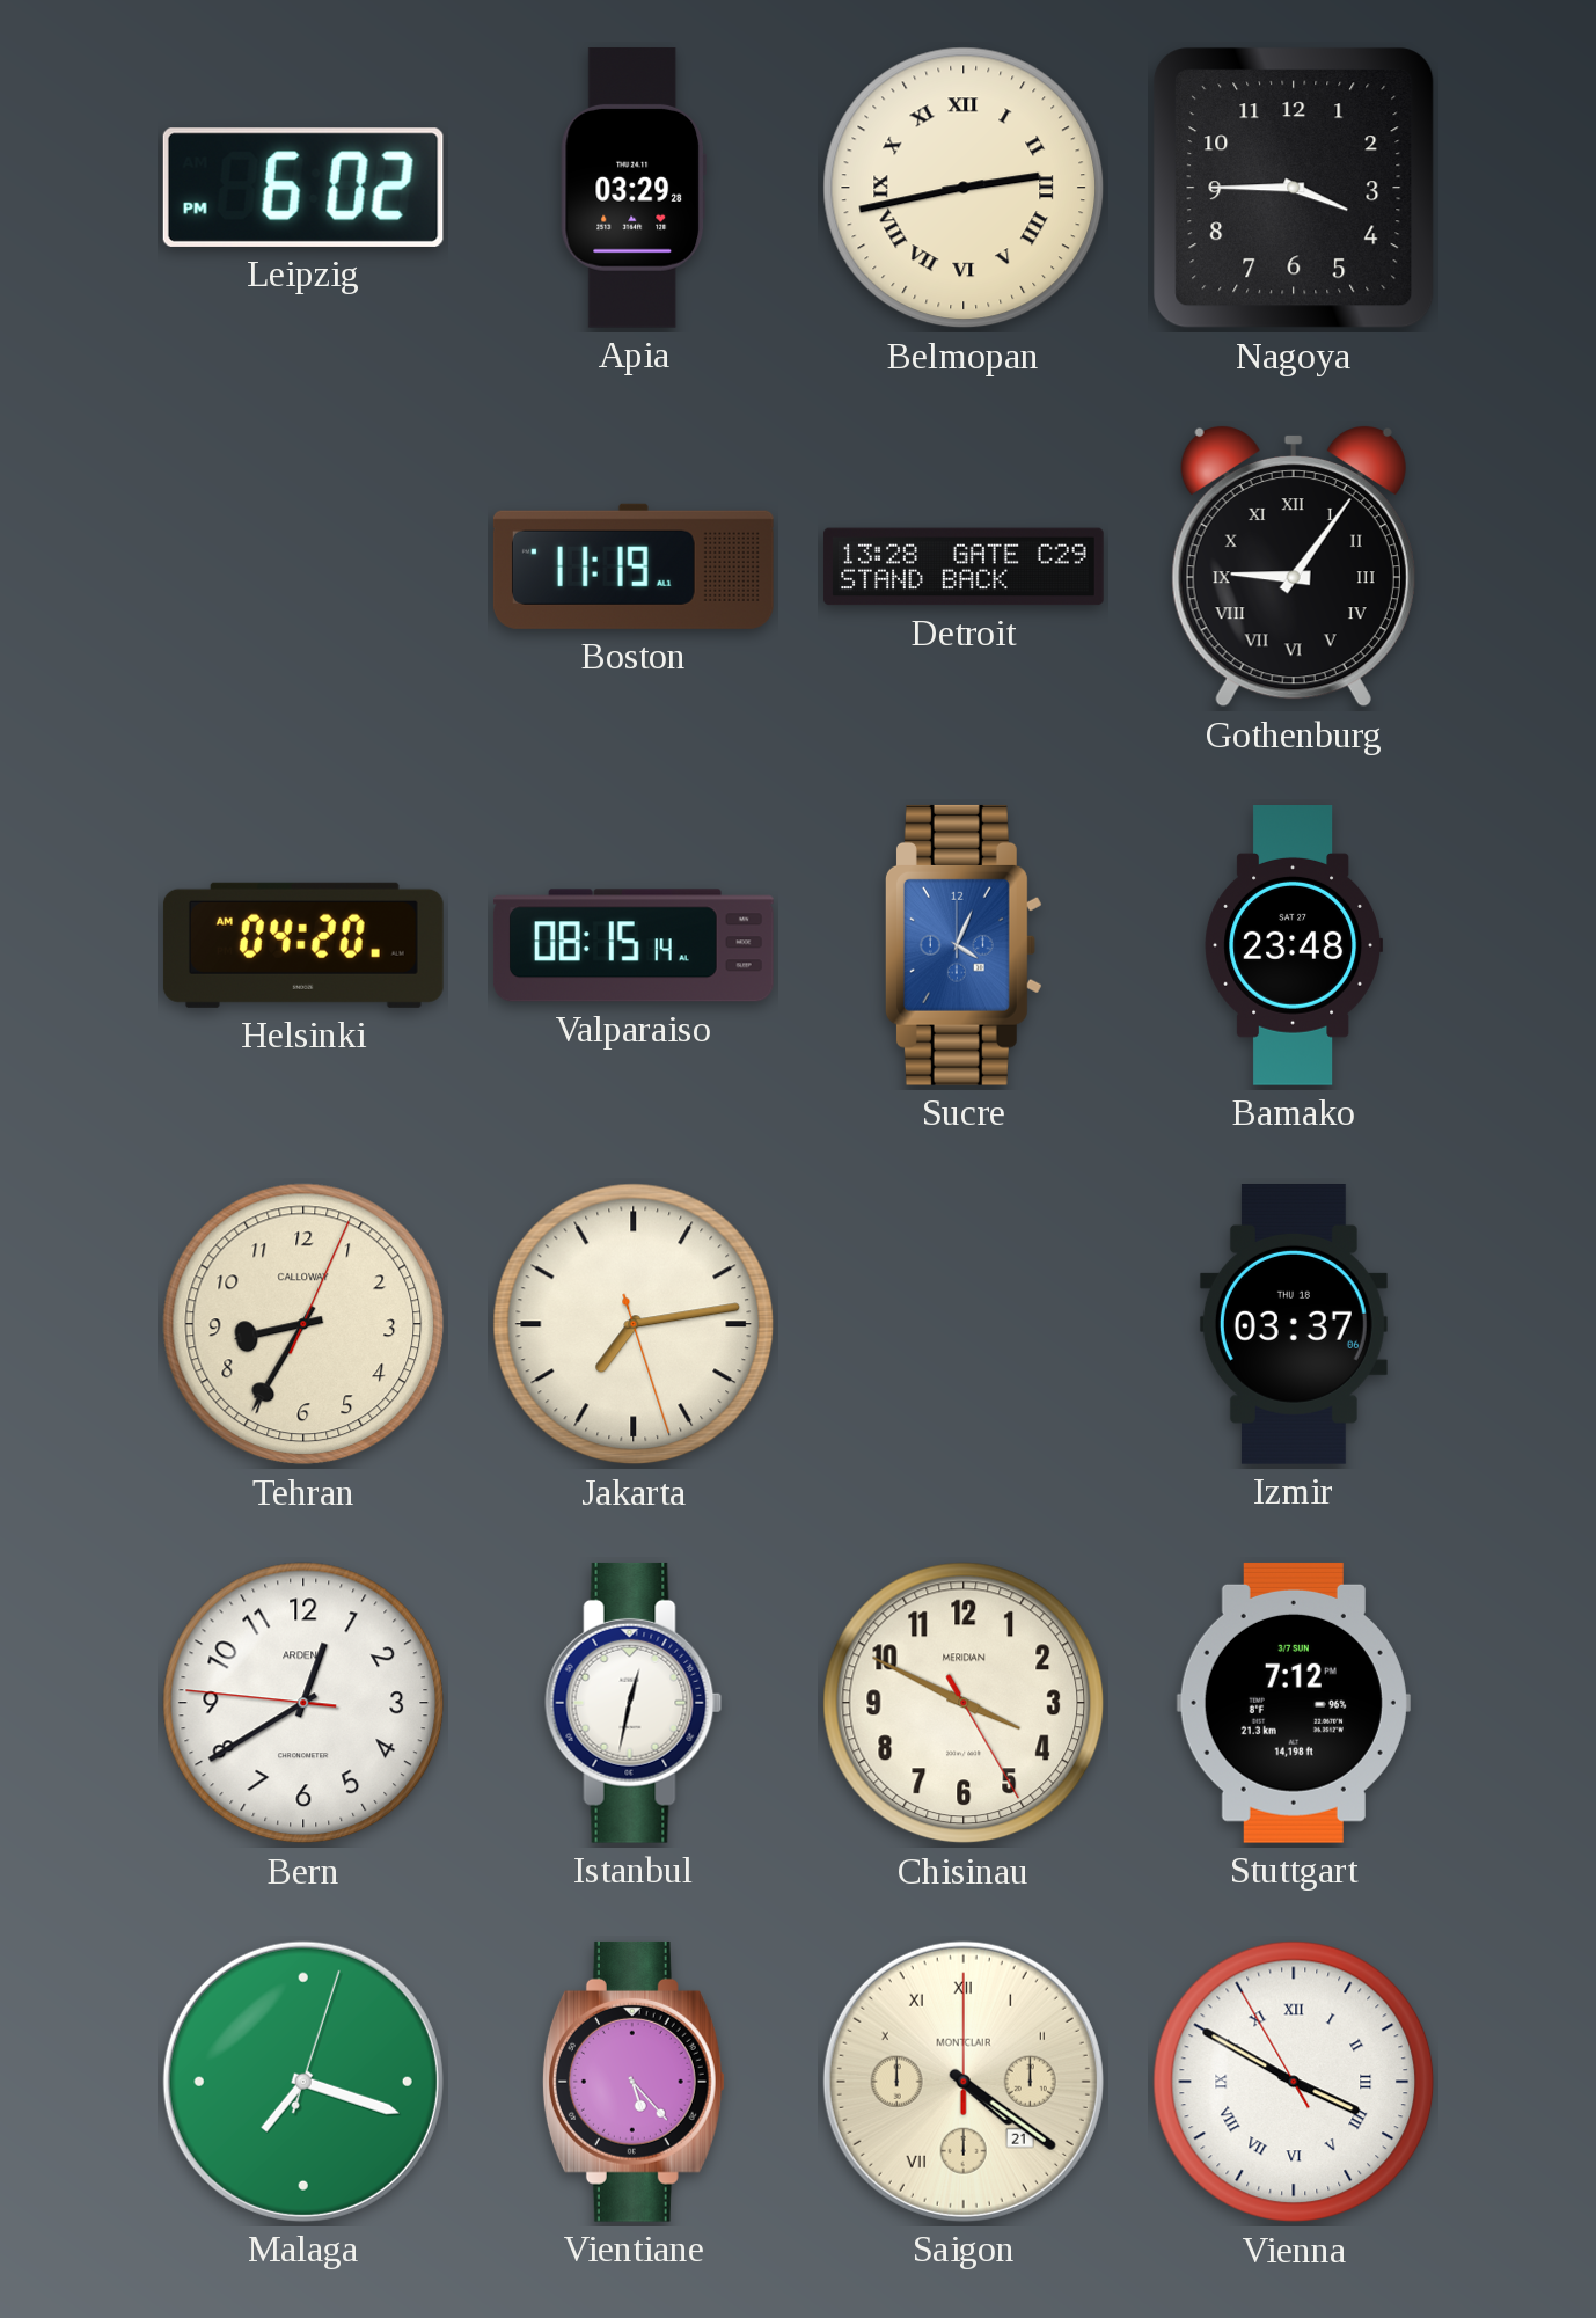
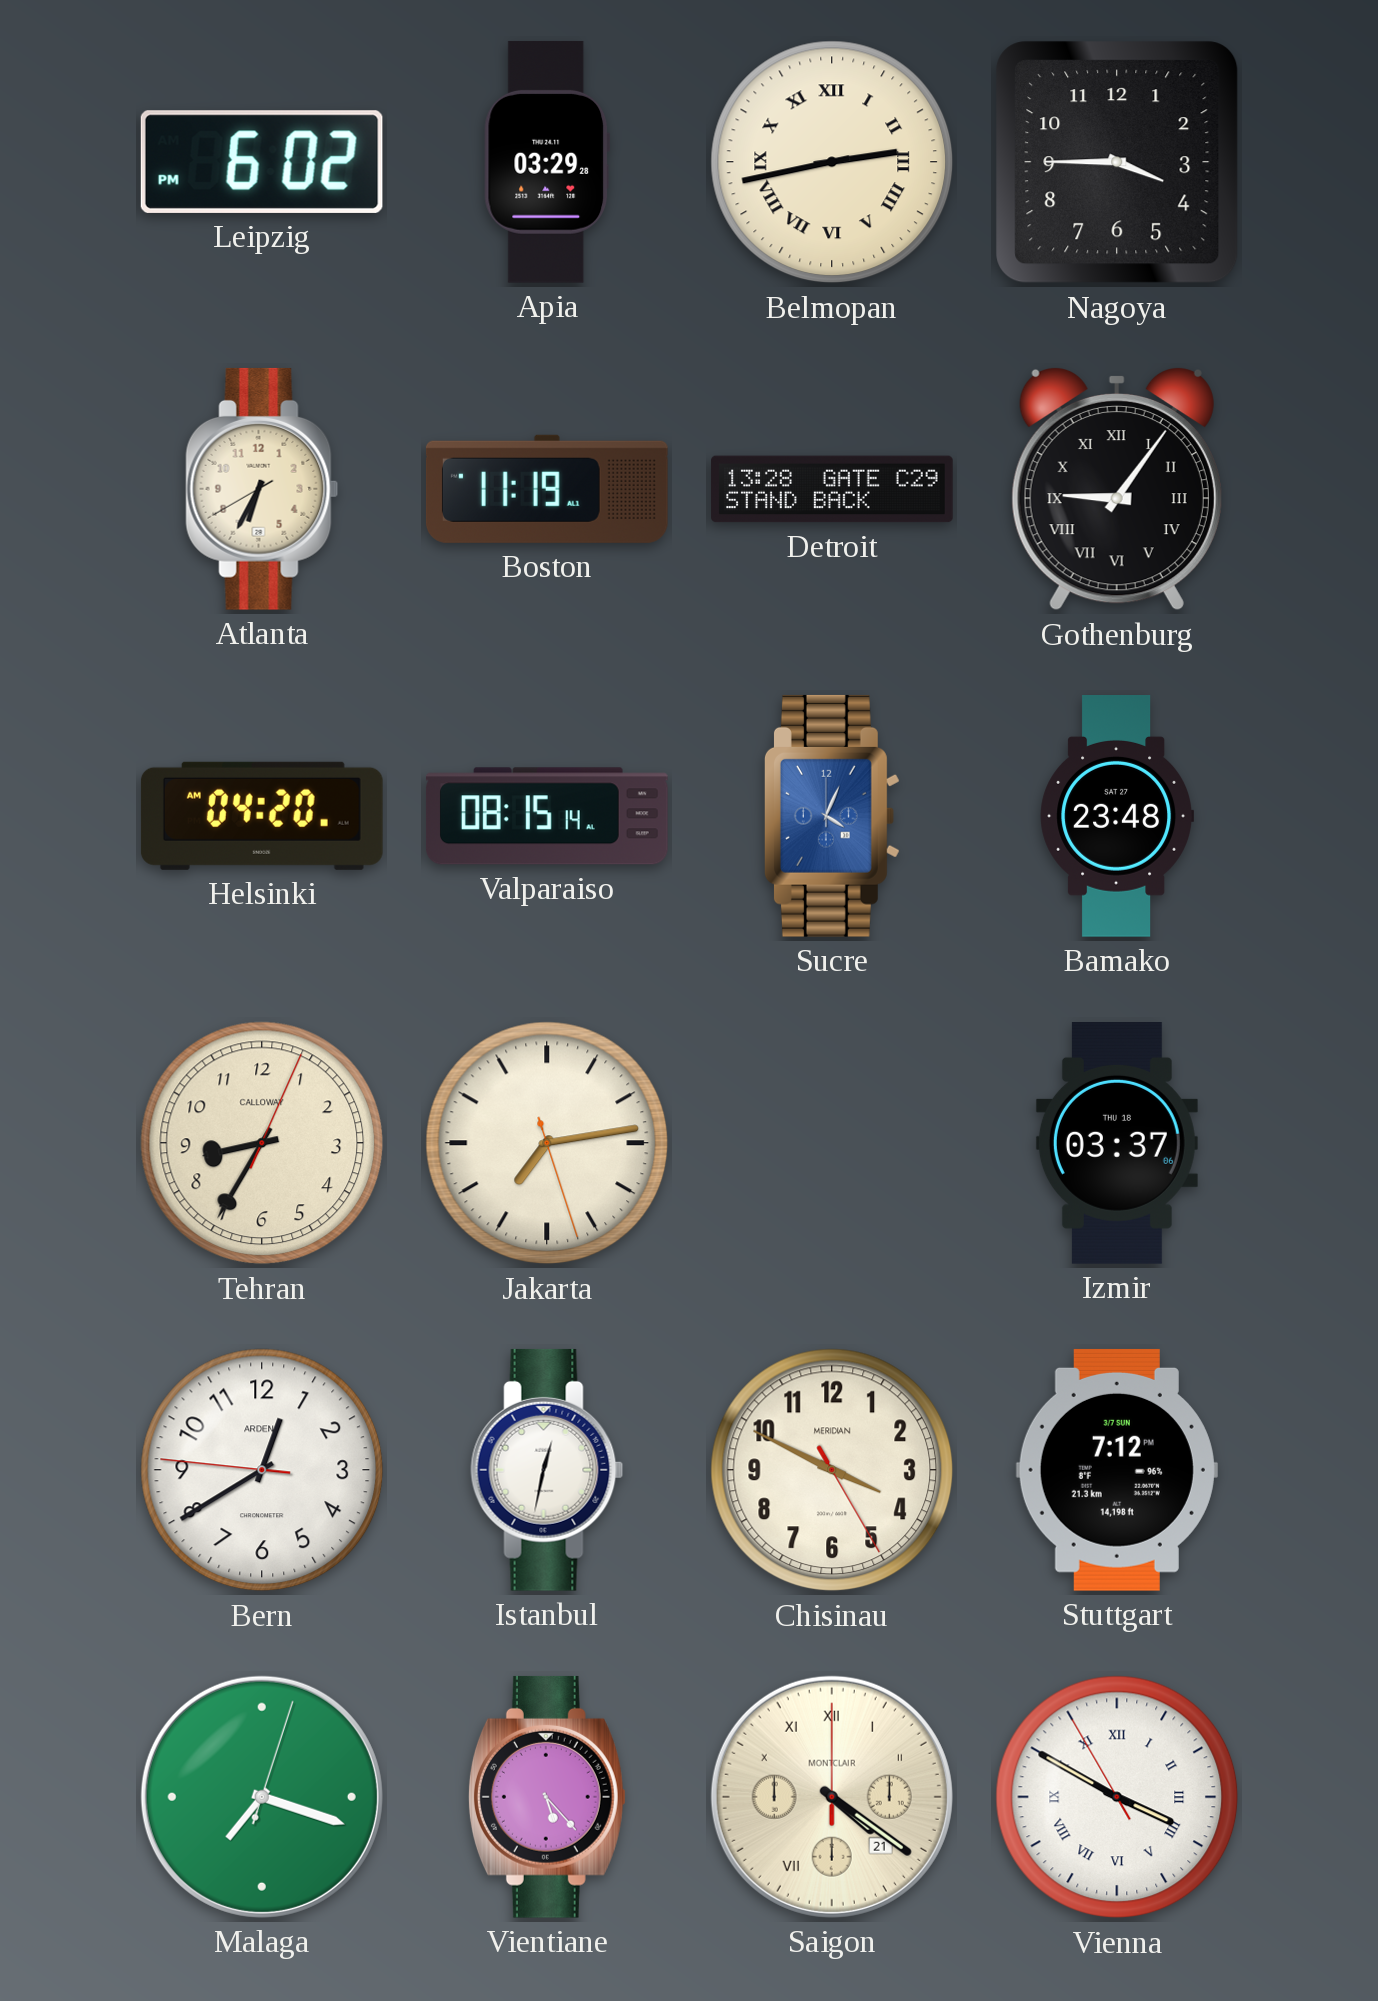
Atlanta: none -> 6:34 (262, 489)
